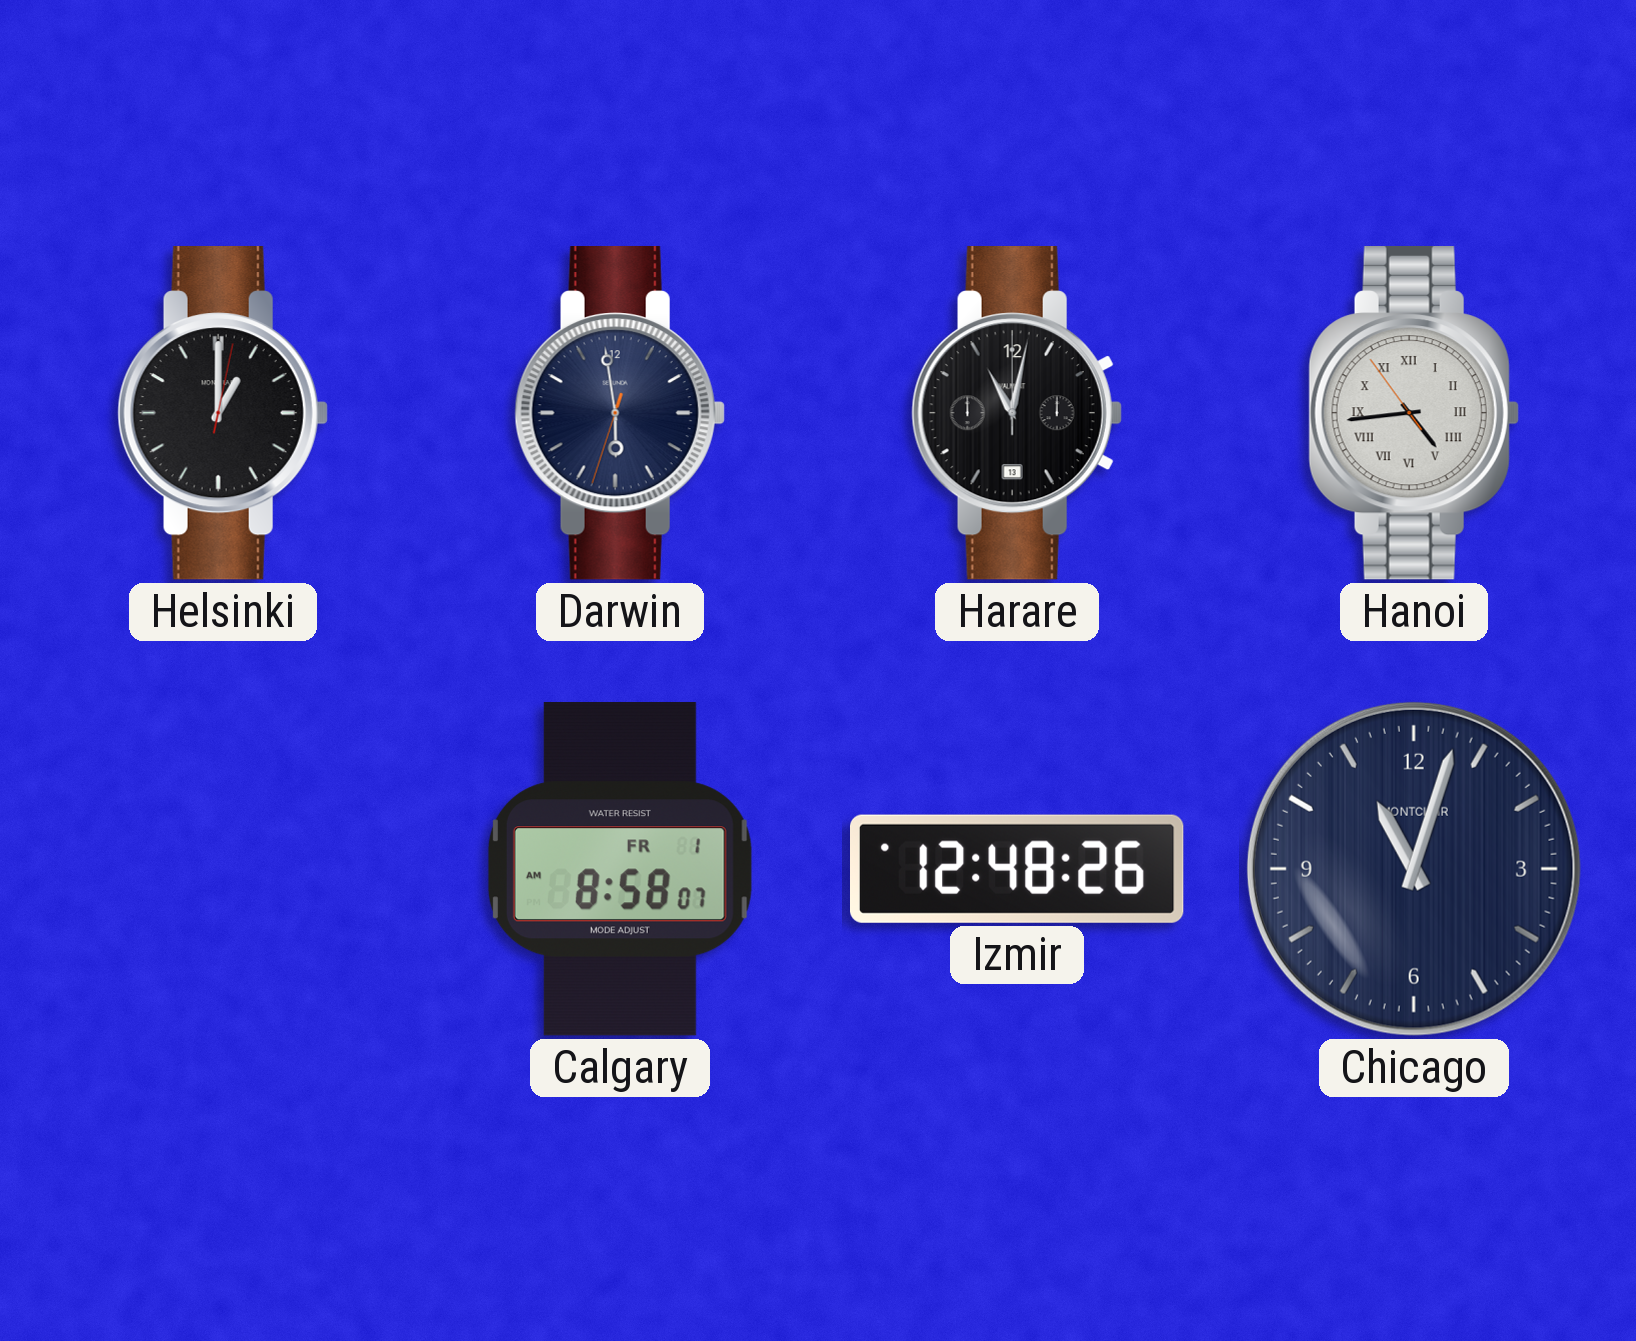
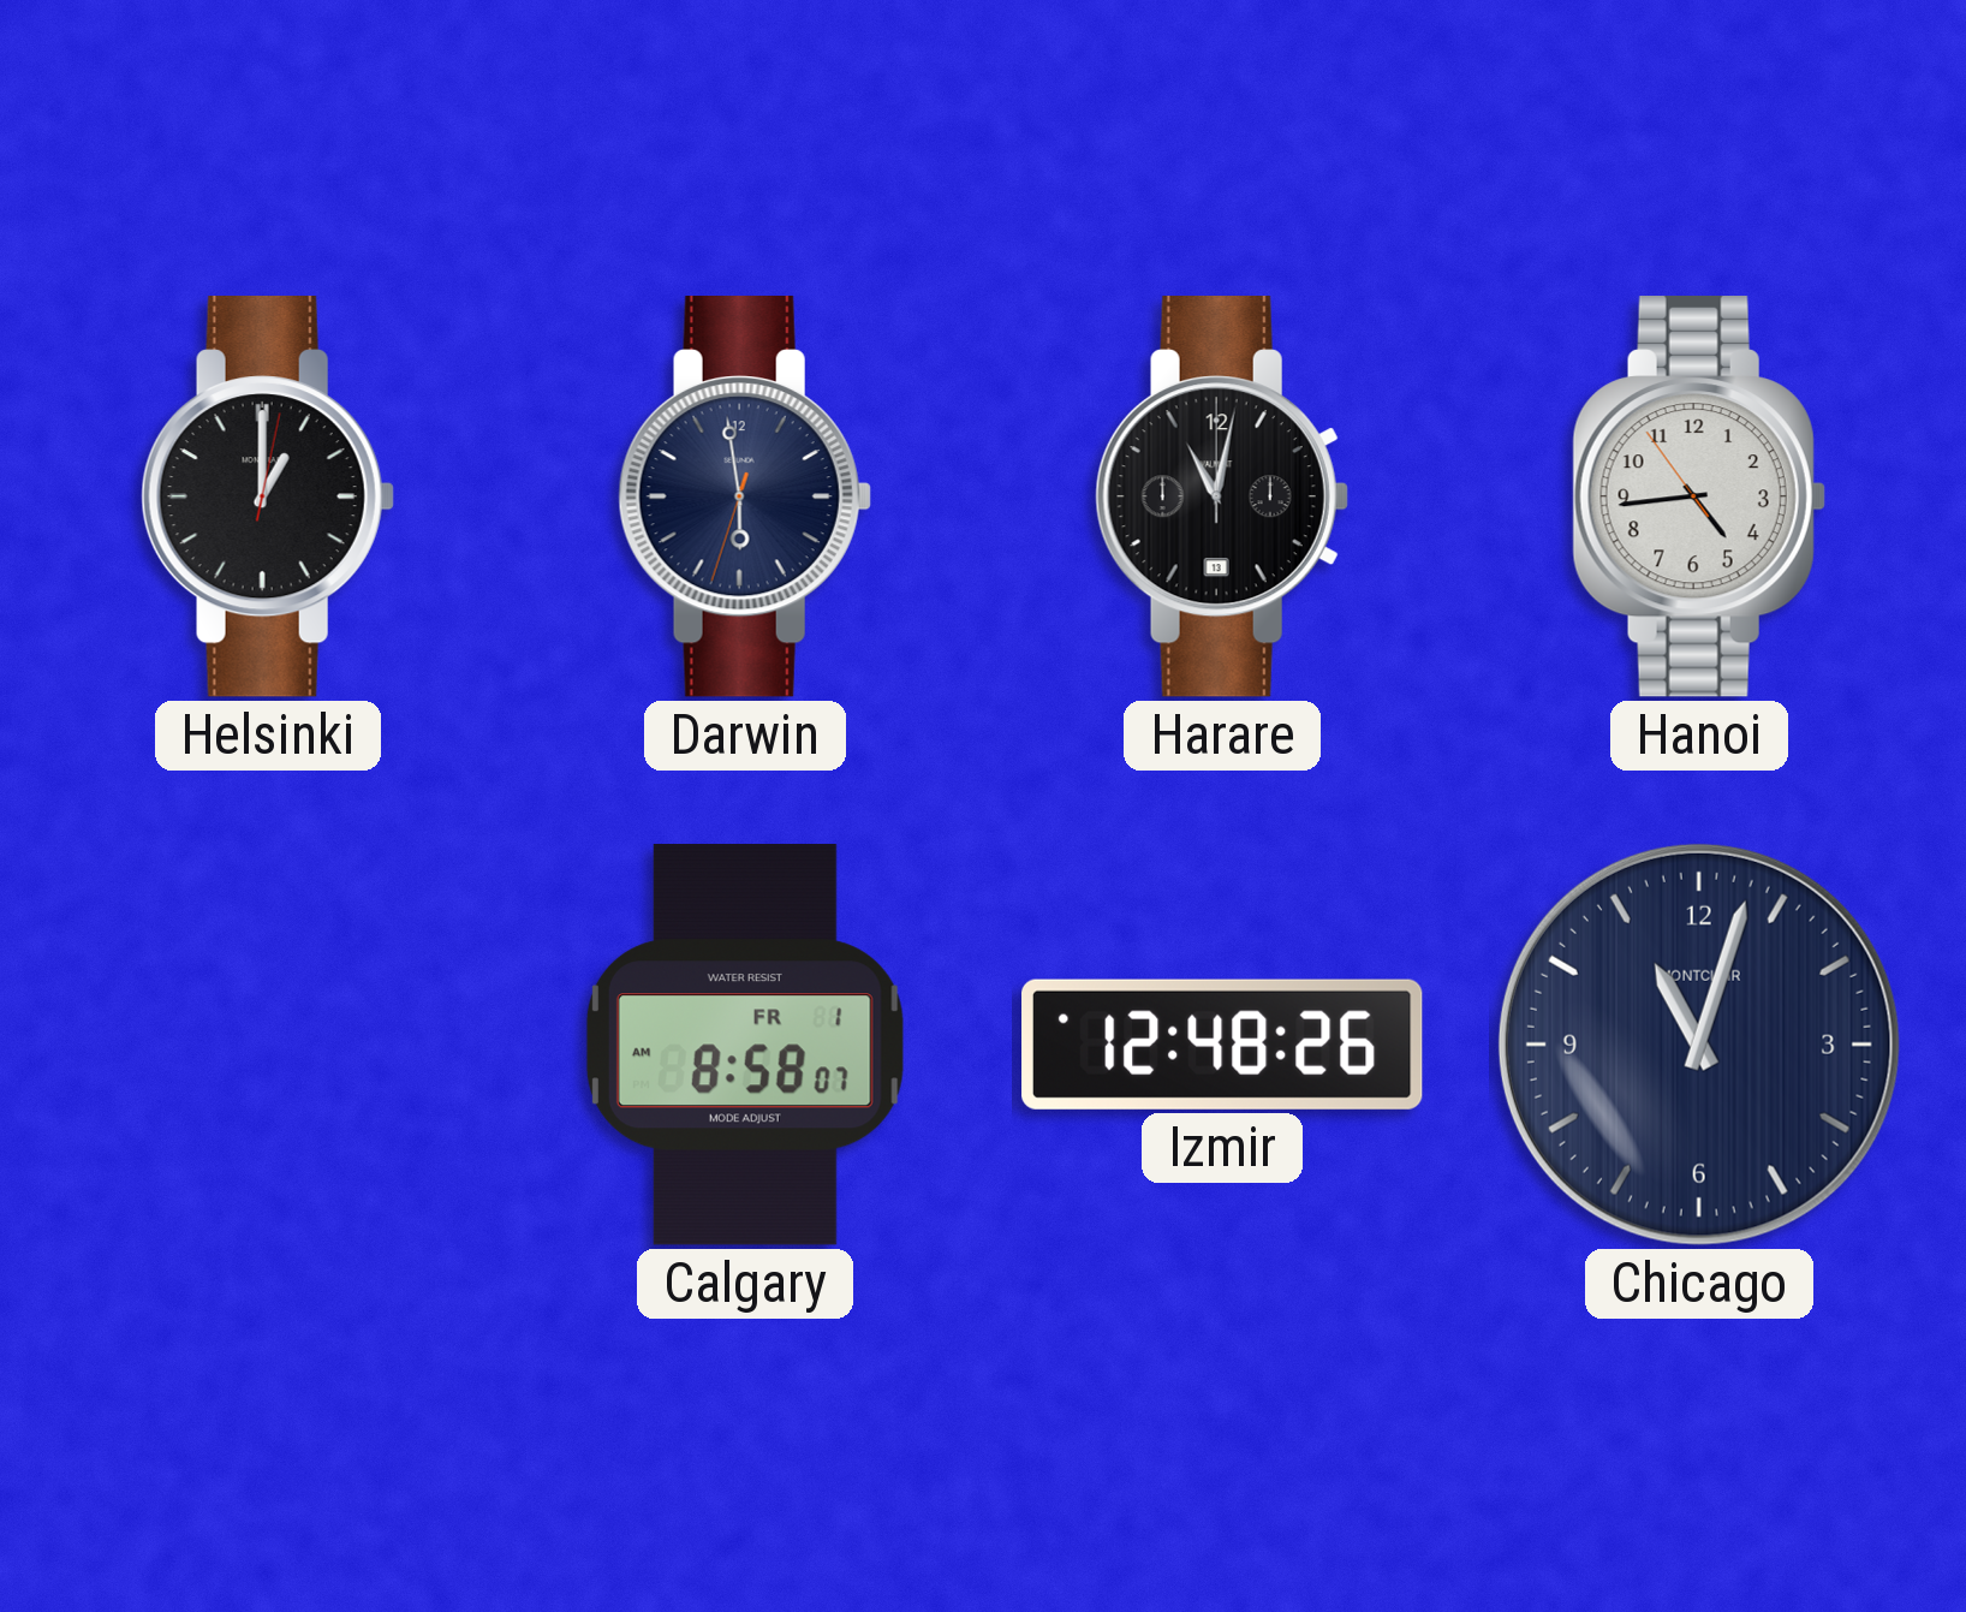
Hanoi numerals: Roman -> Arabic (1699, 498)
